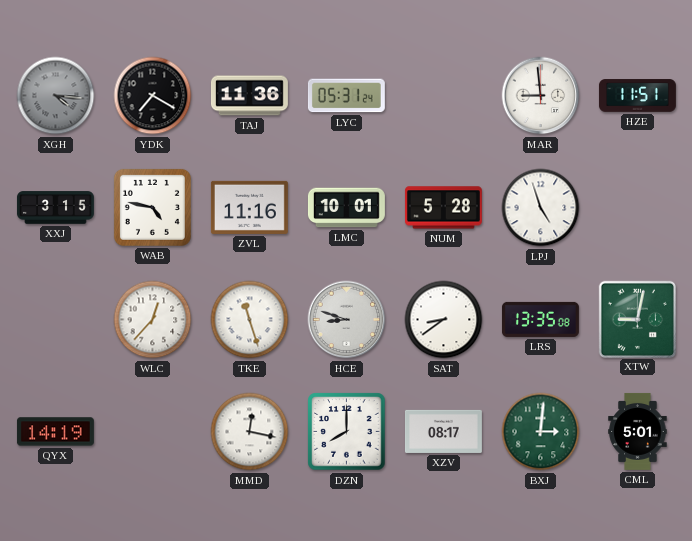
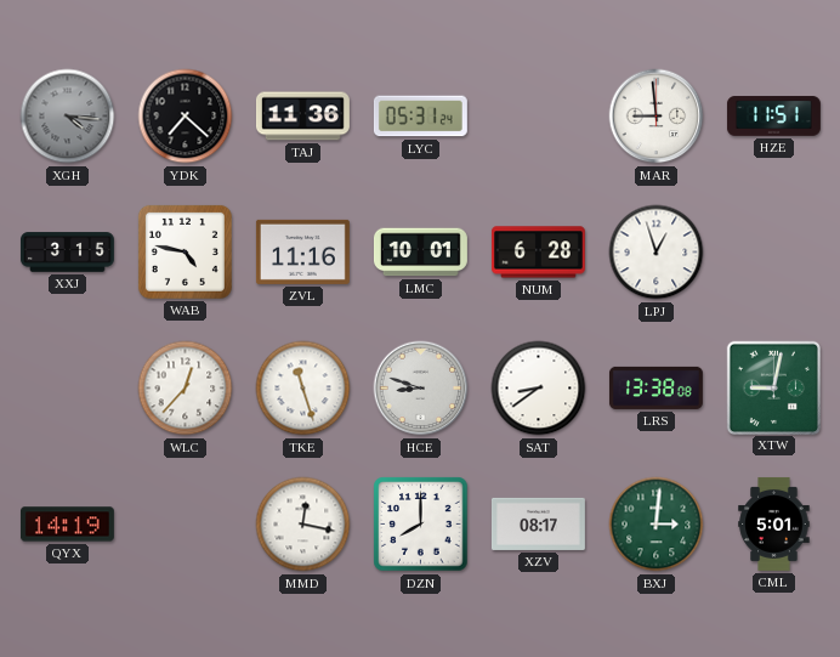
YDK: 7:20 -> 7:22 (186, 117)
NUM: 5:28 -> 6:28 (538, 253)
LPJ: 4:57 -> 12:57 (657, 253)
LRS: 13:35 -> 13:38 (655, 387)
